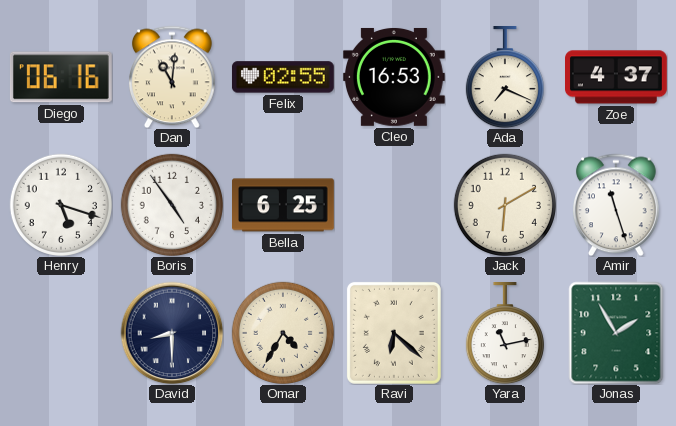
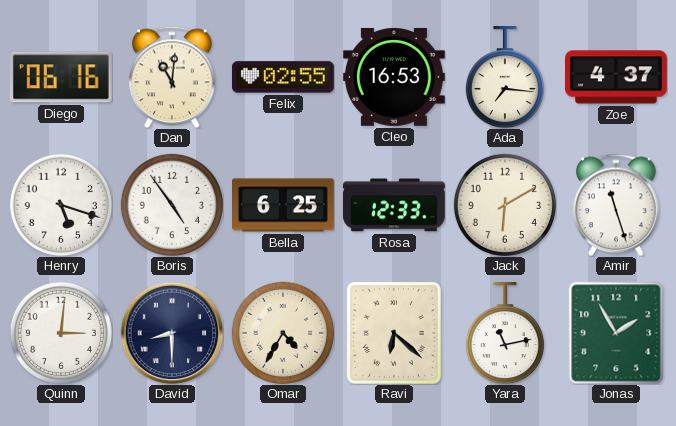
Ada: 7:19 -> 7:16 (505, 78)
Rosa: none -> 12:33 (394, 205)
Quinn: none -> 3:01 (61, 333)
